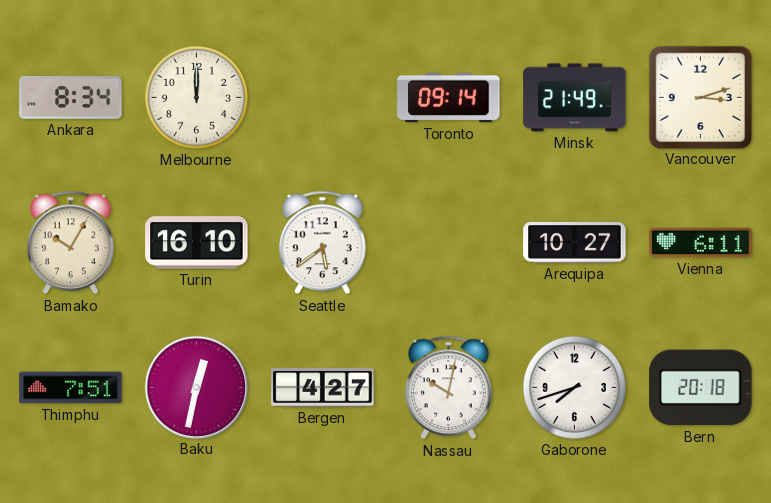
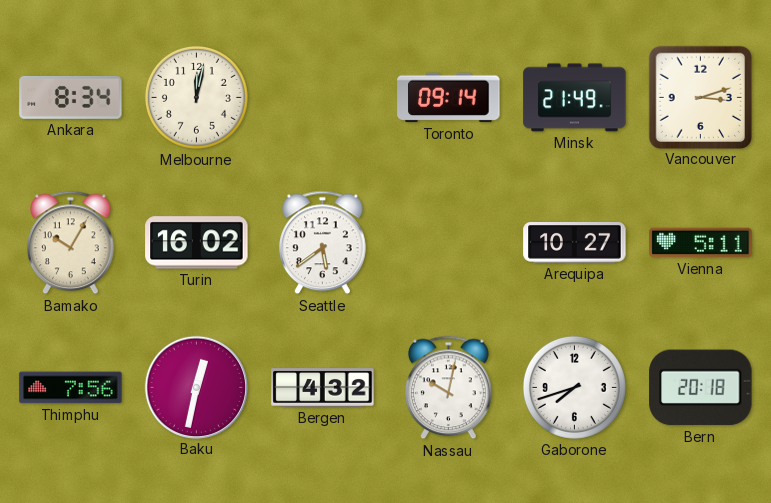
Melbourne: 12:00 -> 12:02 (196, 97)
Turin: 16:10 -> 16:02 (197, 243)
Vienna: 6:11 -> 5:11 (701, 243)
Thimphu: 7:51 -> 7:56 (71, 388)
Bergen: 4:27 -> 4:32 (323, 388)
